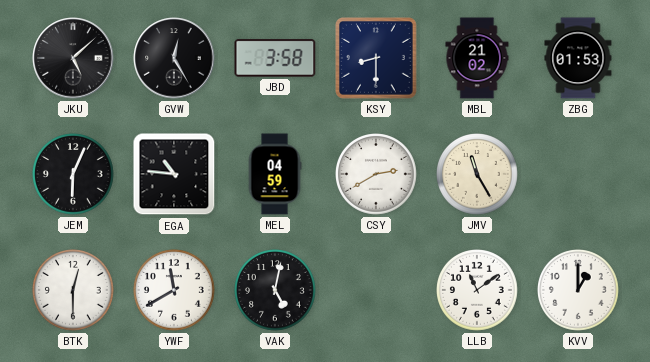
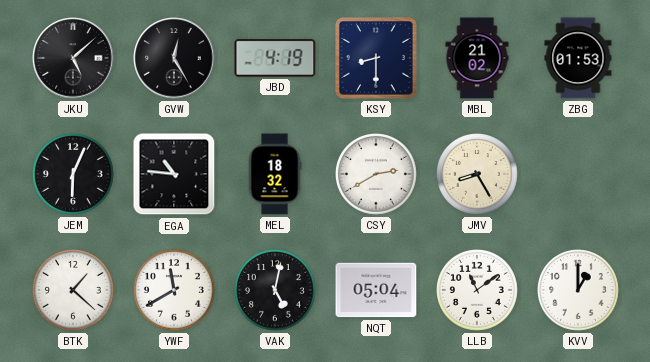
JBD: 3:58 -> 4:19 (275, 58)
MEL: 04:59 -> 18:32 (275, 174)
JMV: 11:25 -> 8:25 (478, 175)
BTK: 12:30 -> 1:22 (74, 291)
NQT: none -> 05:04 (376, 290)
